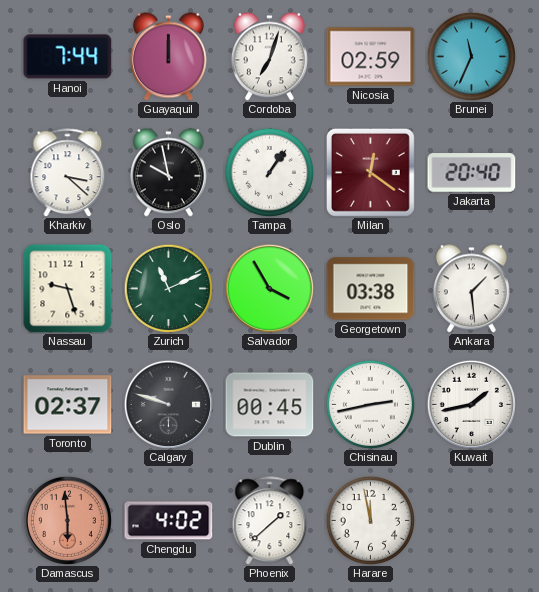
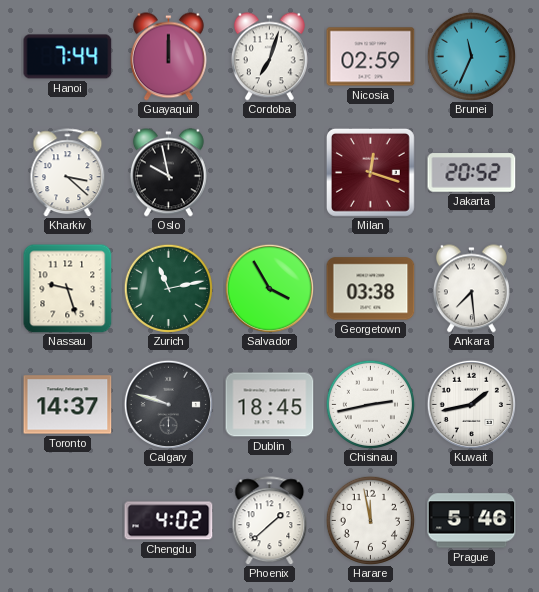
Tampa: 1:06 -> none (269, 172)
Milan: 12:21 -> 12:18 (370, 172)
Jakarta: 20:40 -> 20:52 (472, 173)
Zurich: 11:11 -> 11:13 (168, 288)
Ankara: 1:29 -> 7:29 (471, 289)
Toronto: 02:37 -> 14:37 (68, 405)
Dublin: 00:45 -> 18:45 (270, 405)
Damascus: 5:59 -> none (67, 520)
Prague: none -> 5:46 (472, 521)
